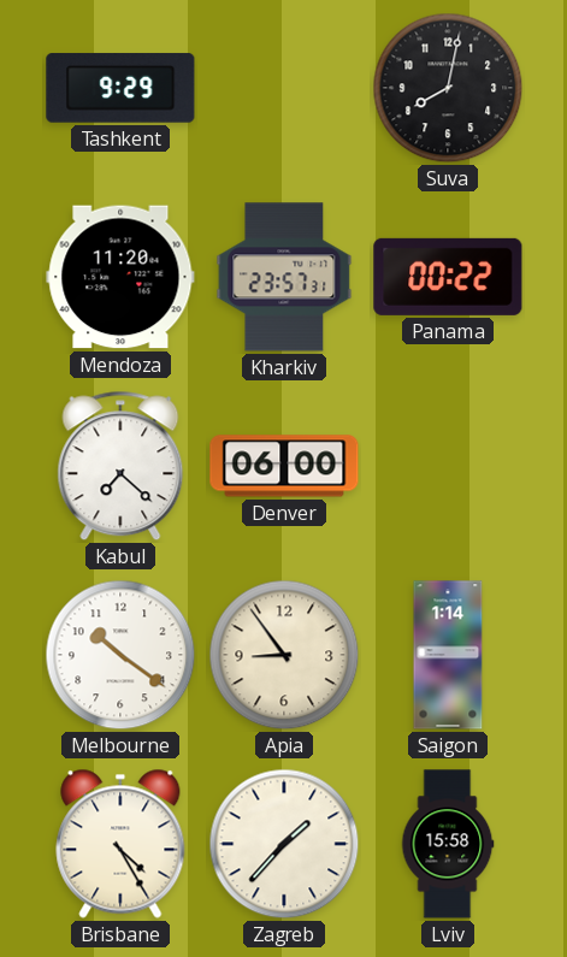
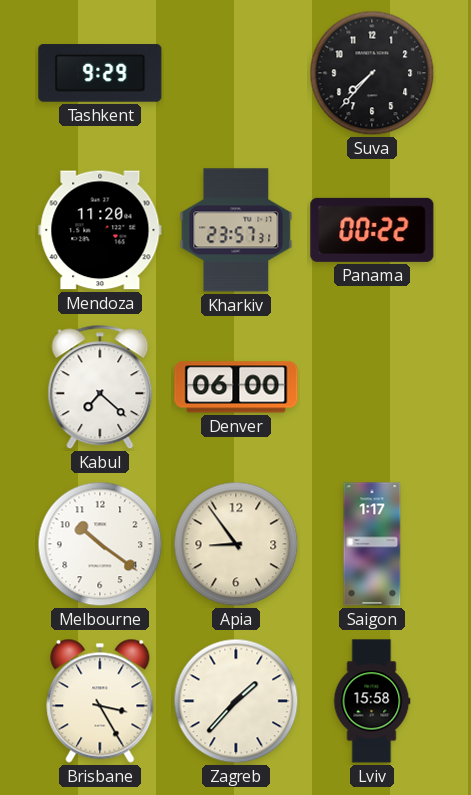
Suva: 8:02 -> 7:37 (372, 73)
Saigon: 1:14 -> 1:17 (372, 544)
Brisbane: 4:25 -> 3:25 (100, 701)
